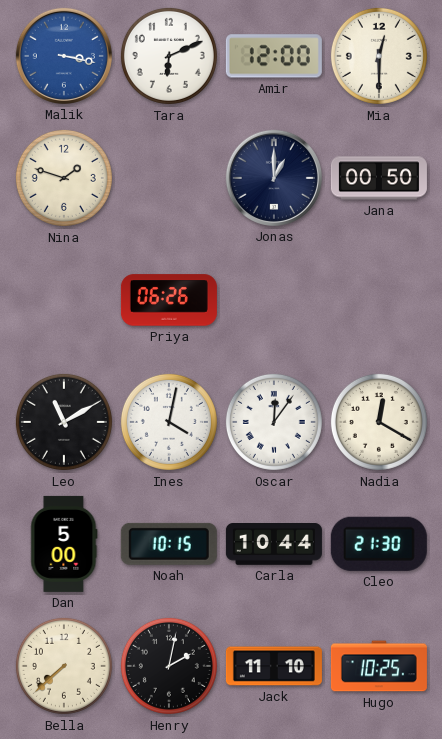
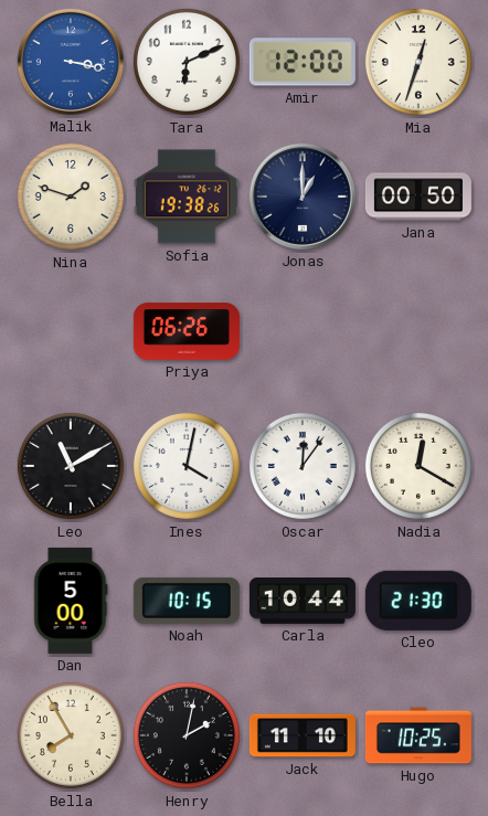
Mia: 12:30 -> 12:33 (418, 62)
Sofia: none -> 19:38 (187, 197)
Bella: 7:38 -> 7:55 (71, 735)
